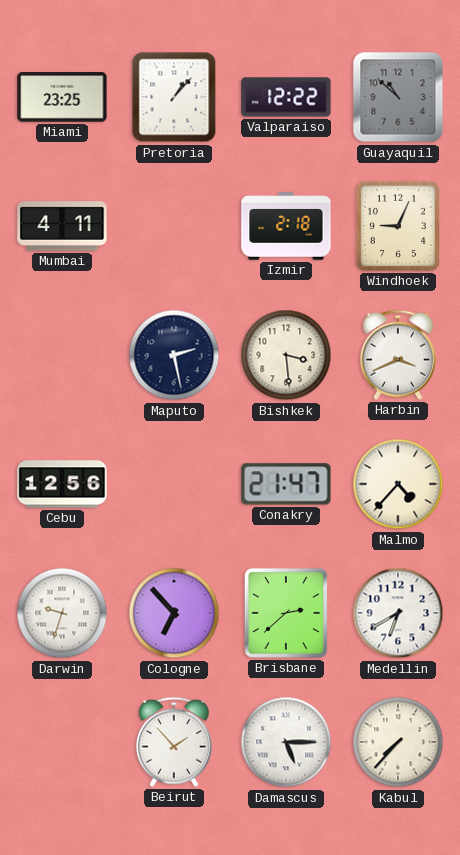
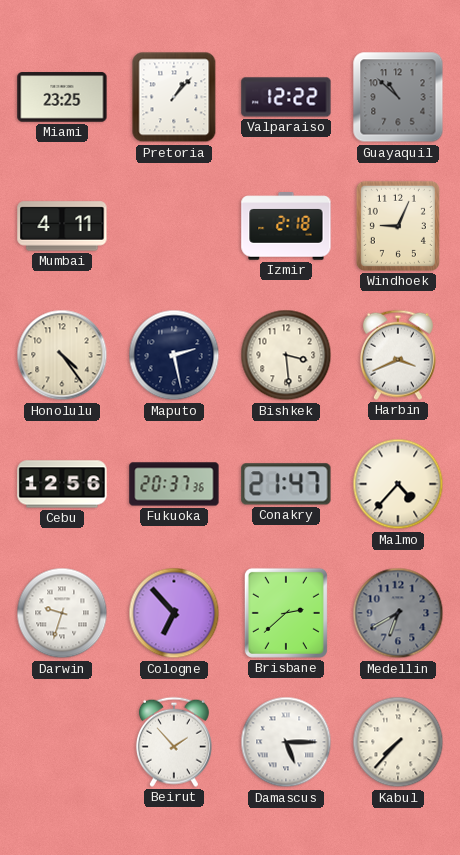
Honolulu: none -> 4:24 (62, 355)
Fukuoka: none -> 20:37 (174, 484)
Medellin dial: white -> grey (398, 613)
